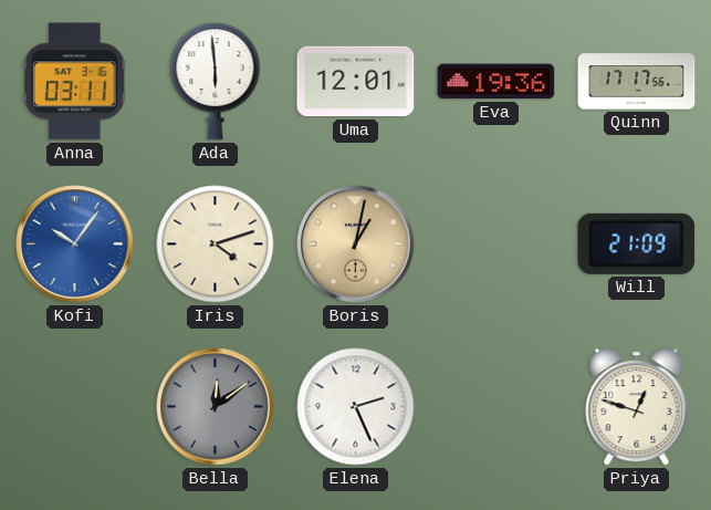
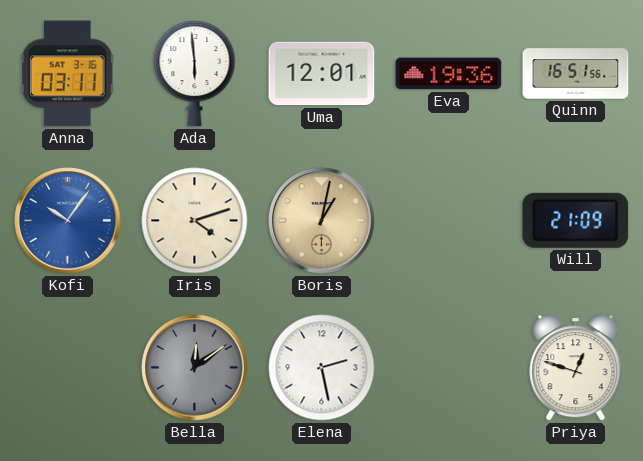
Quinn: 17:17 -> 16:51 (576, 74)
Elena: 2:26 -> 2:28 (322, 368)
